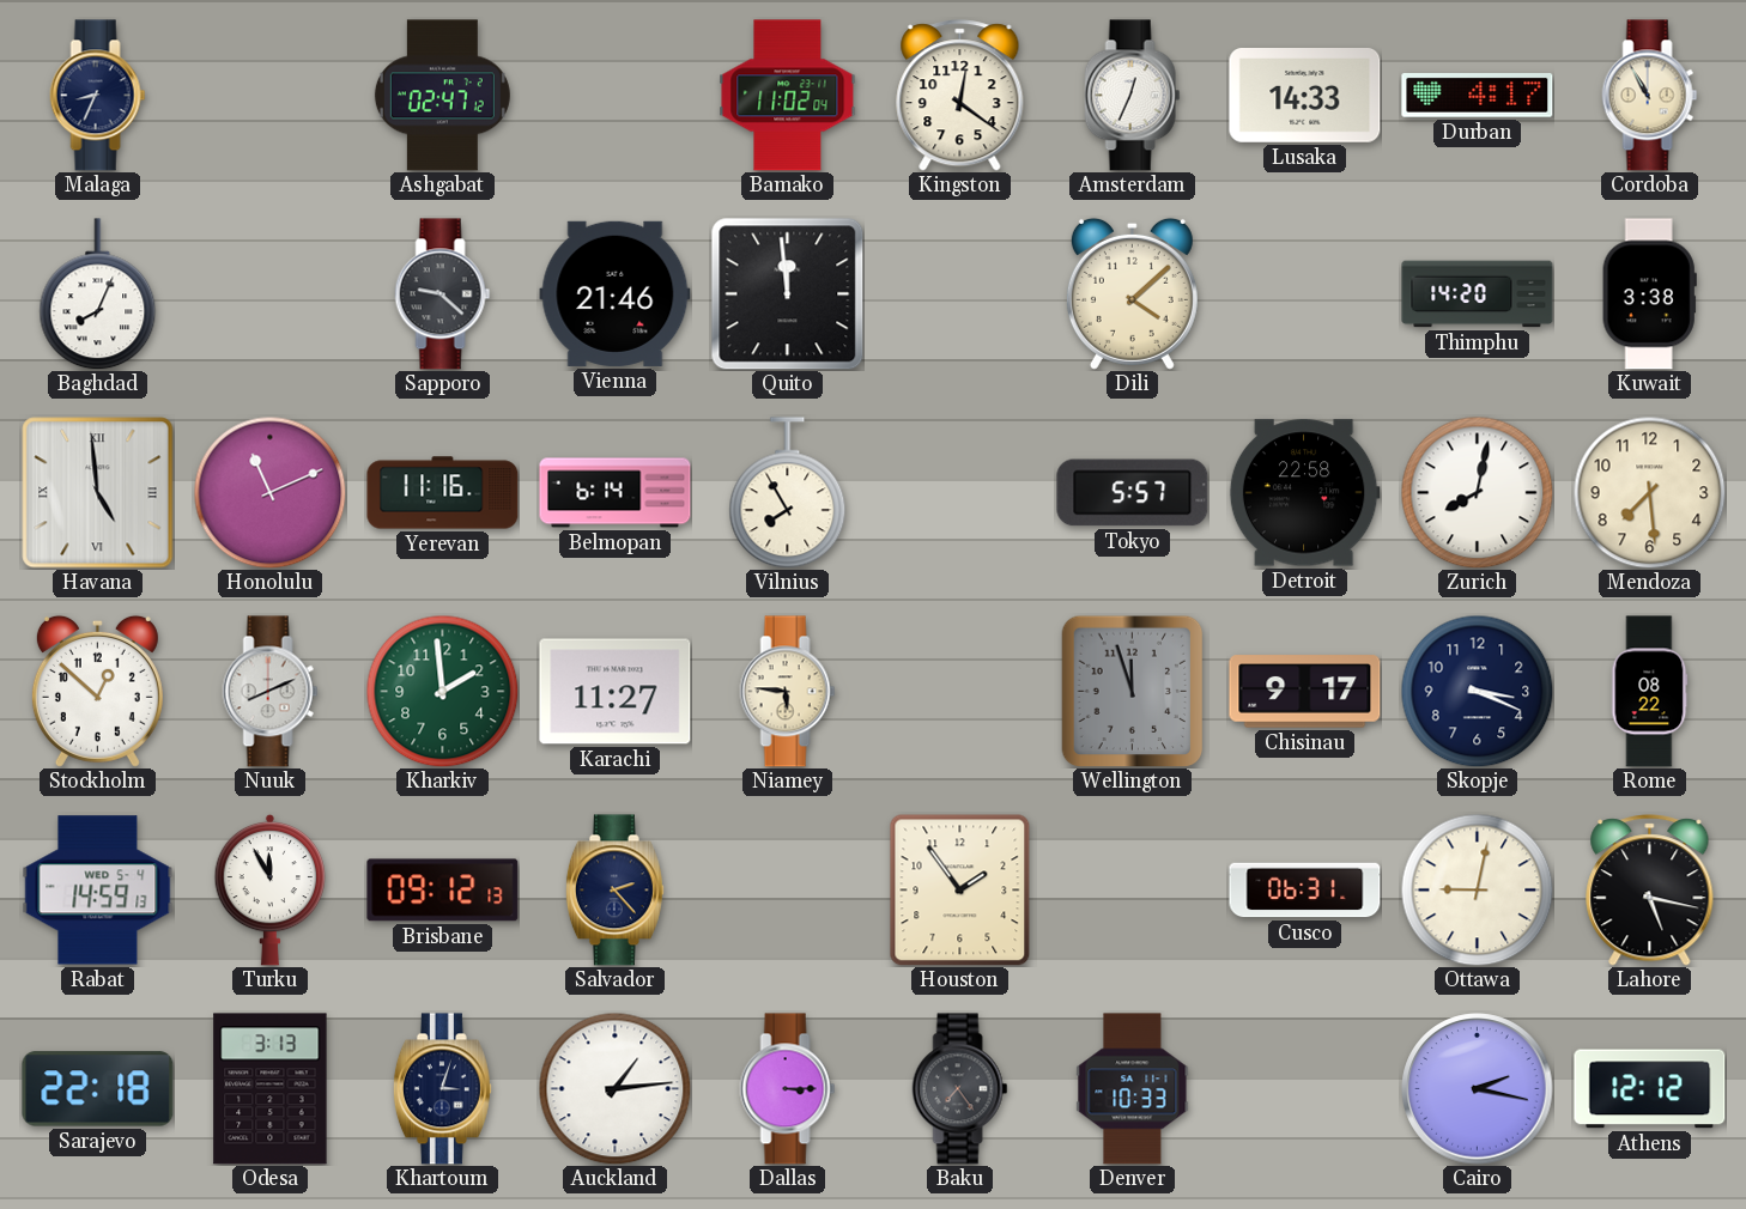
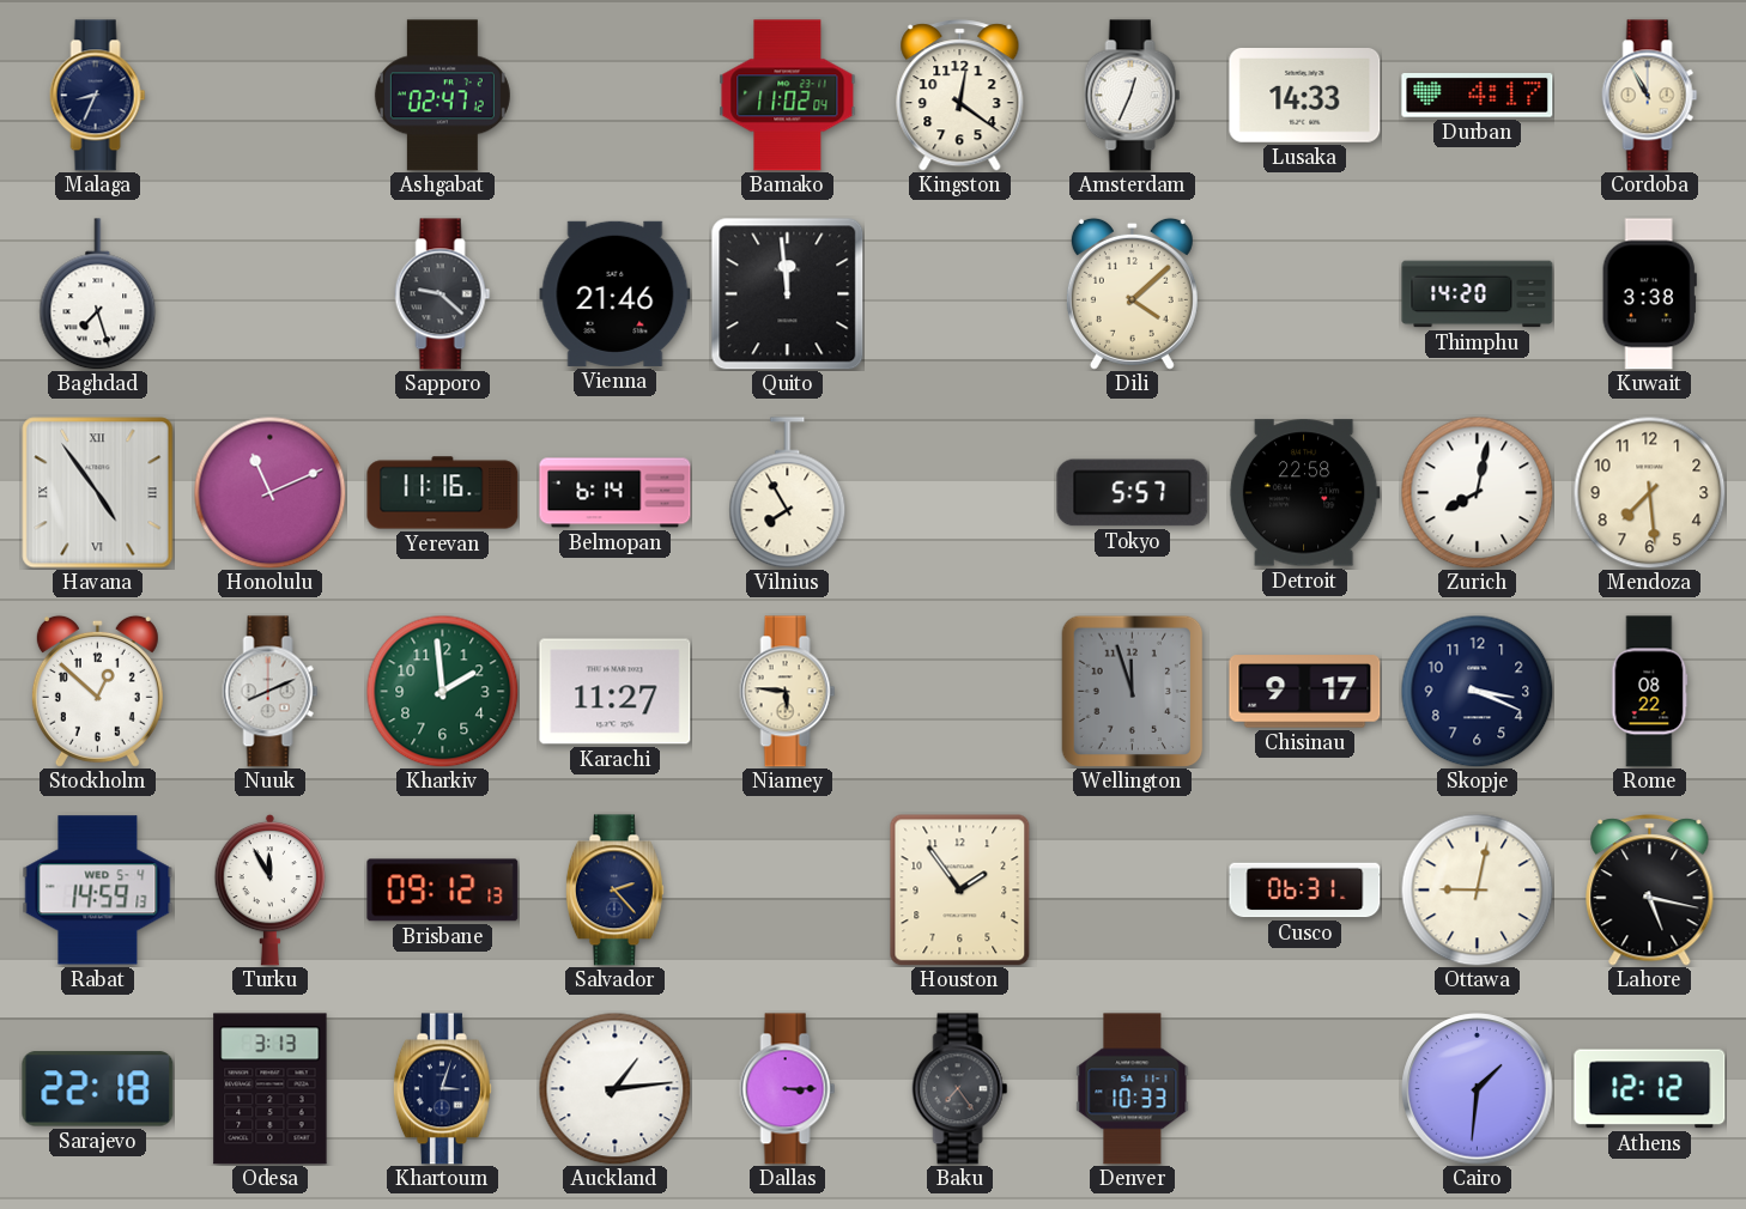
Baghdad: 8:04 -> 7:27 (98, 294)
Havana: 4:59 -> 4:54 (98, 493)
Cairo: 2:17 -> 1:31 (1478, 1089)
